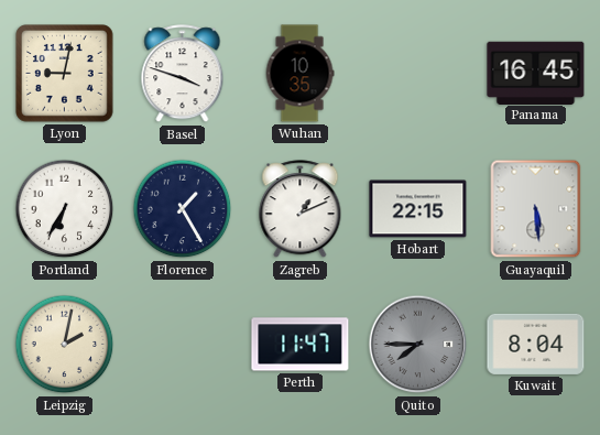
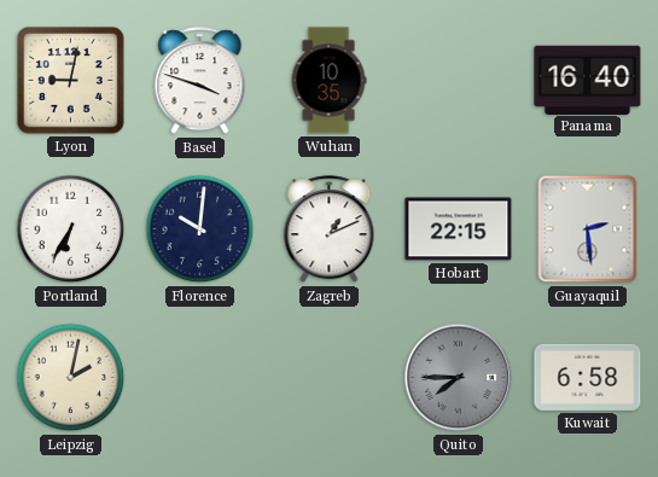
Panama: 16:45 -> 16:40 (588, 80)
Florence: 1:25 -> 10:01 (200, 229)
Guayaquil: 5:29 -> 2:29 (588, 229)
Perth: 11:47 -> none (301, 345)
Kuwait: 8:04 -> 6:58 (588, 377)
